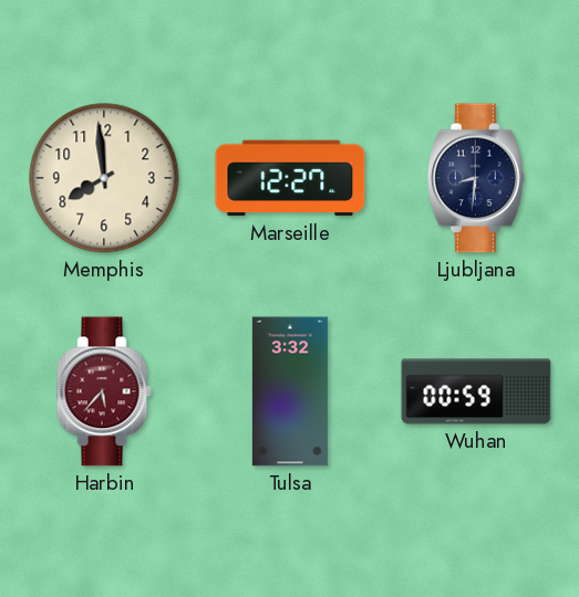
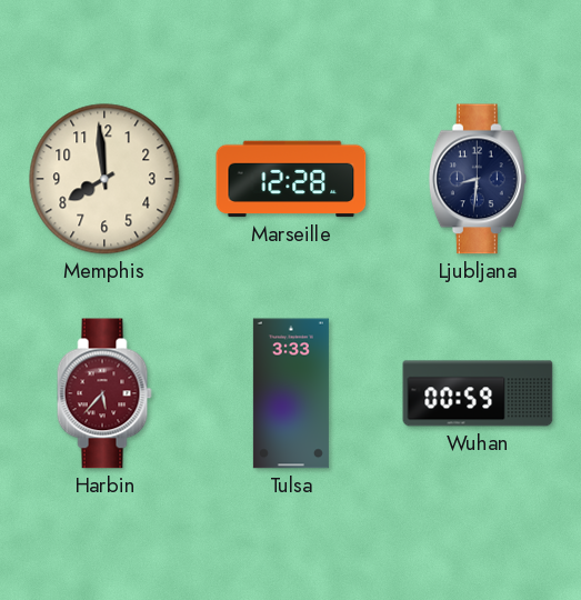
Marseille: 12:27 -> 12:28 (291, 179)
Tulsa: 3:32 -> 3:33 (291, 393)
